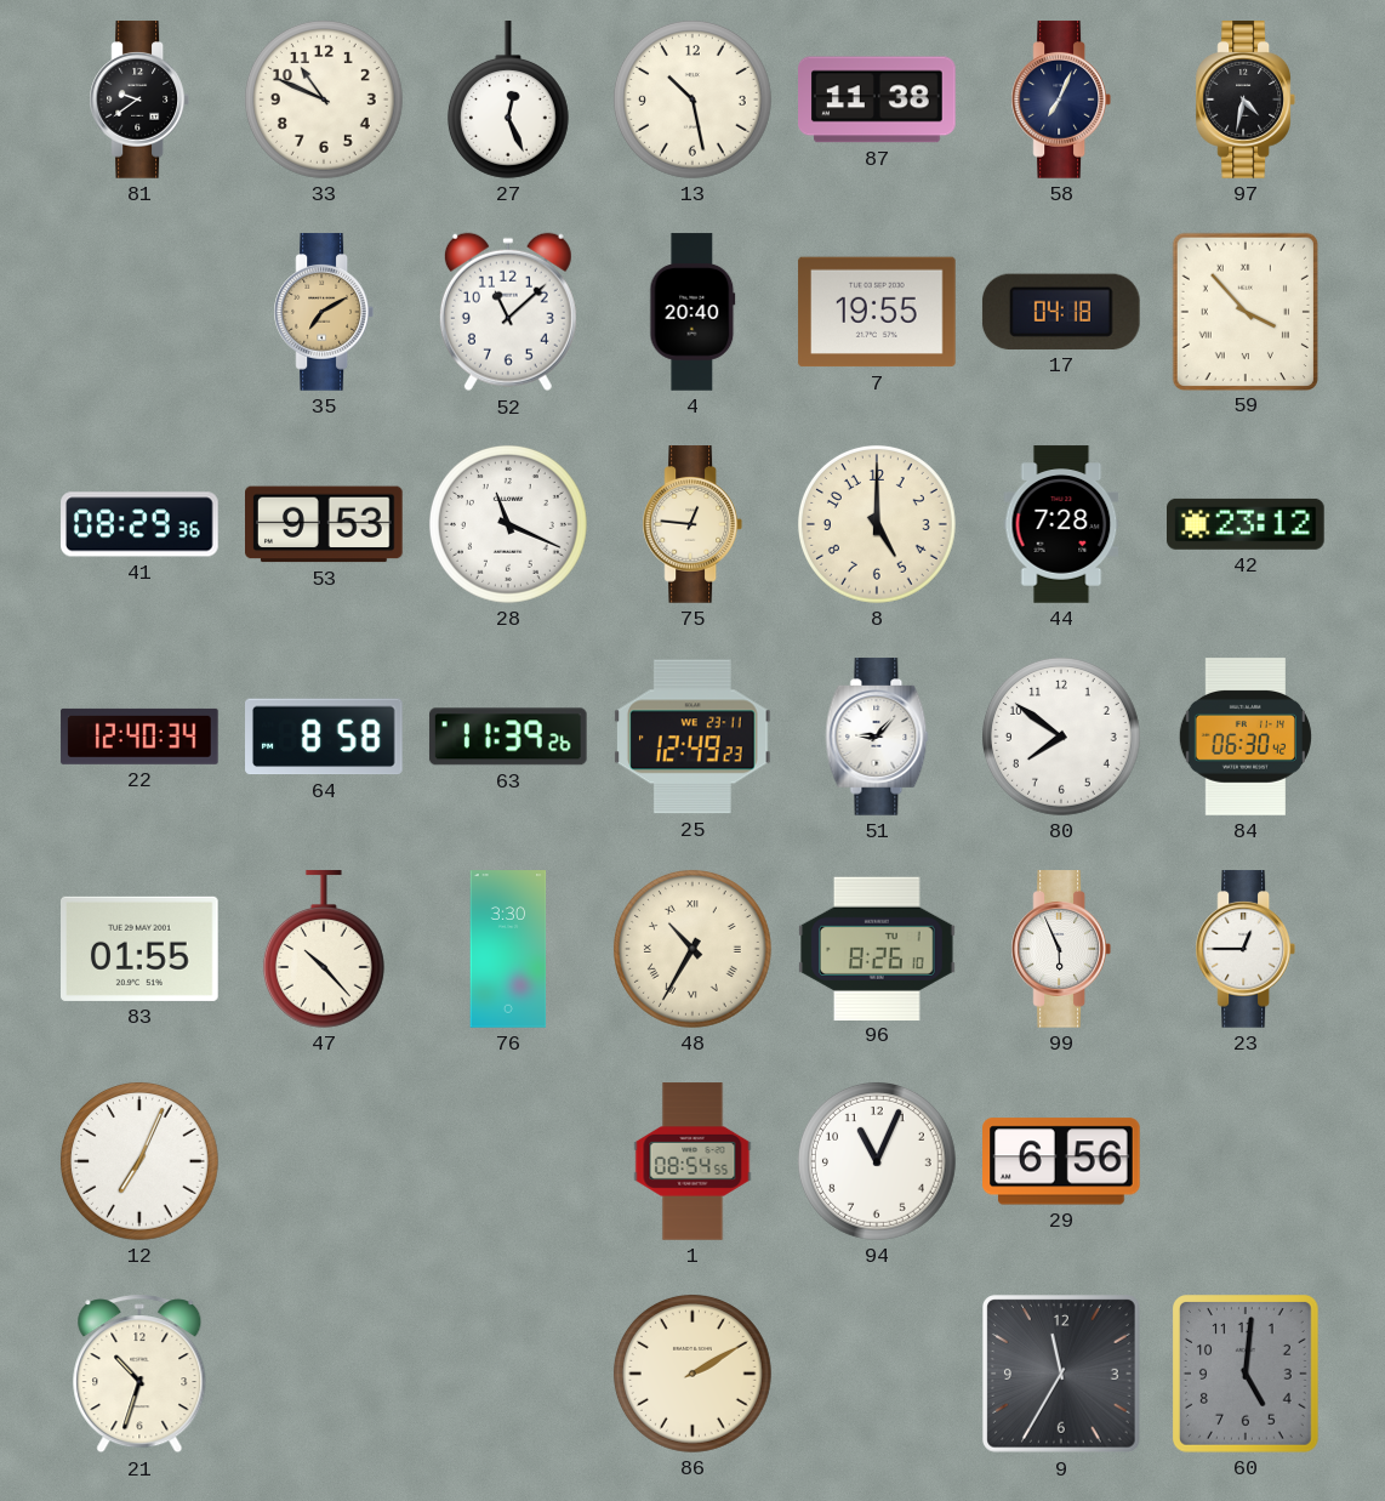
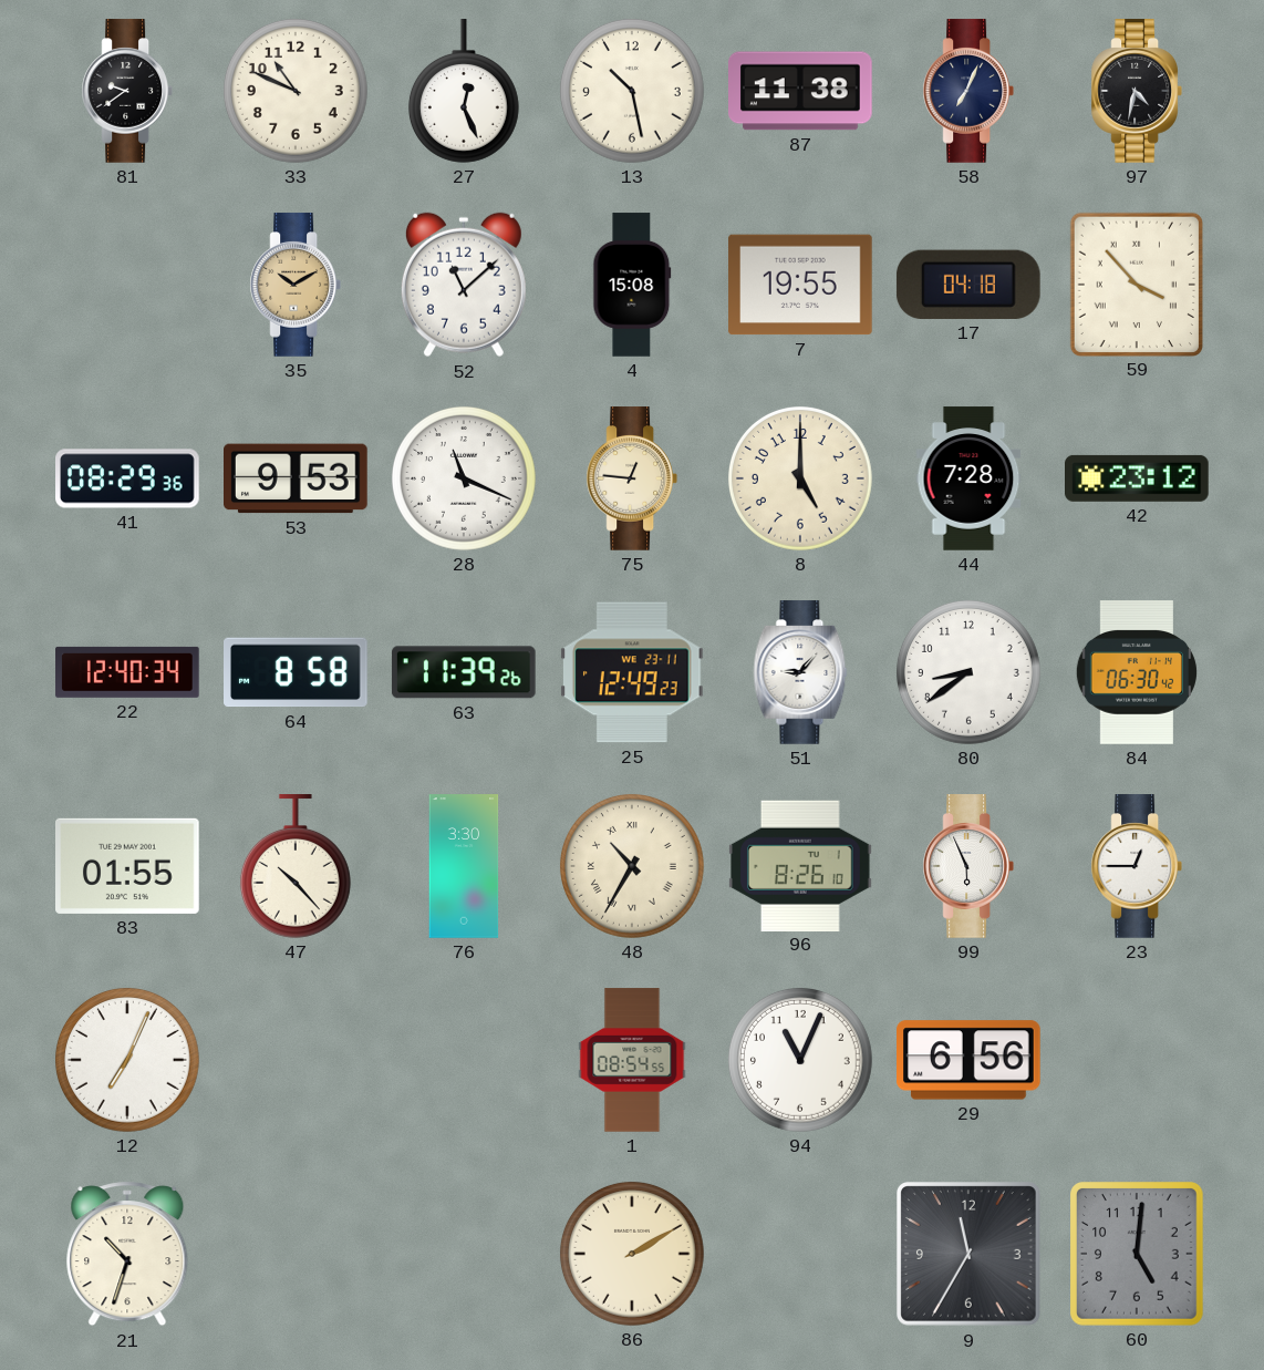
35: 7:10 -> 10:10 (294, 285)
4: 20:40 -> 15:08 (632, 285)
80: 7:51 -> 8:39 (968, 672)
